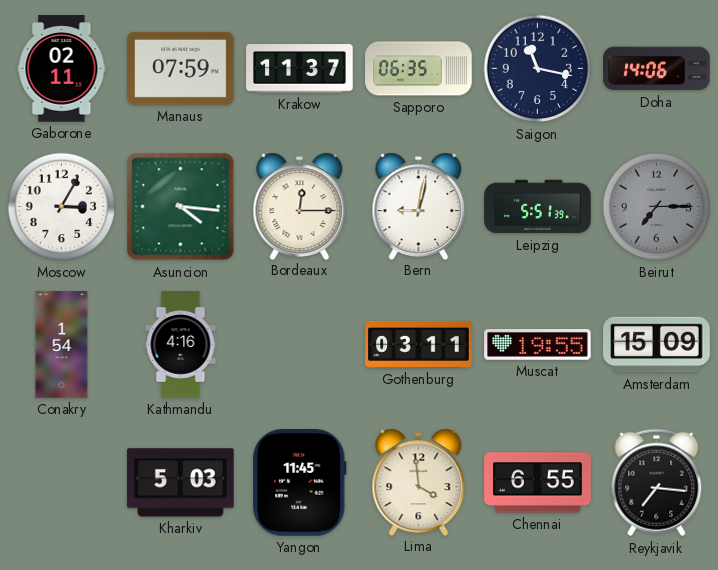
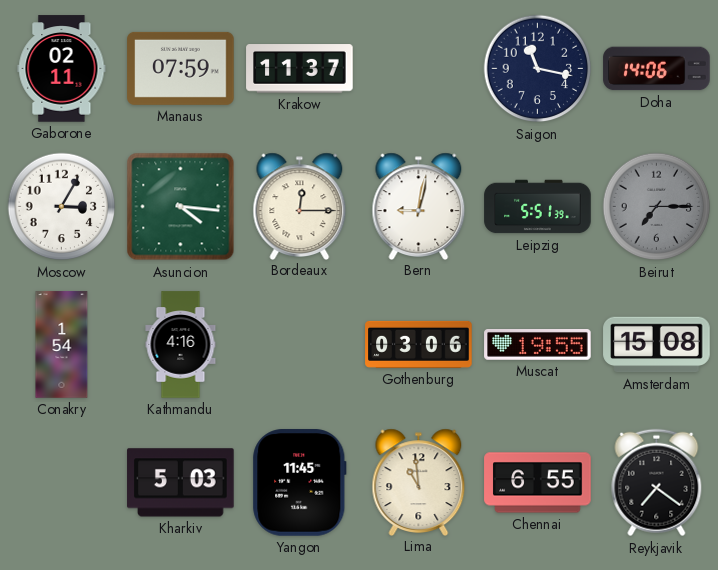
Sapporo: 06:35 -> none (419, 69)
Gothenburg: 03:11 -> 03:06 (419, 344)
Amsterdam: 15:09 -> 15:08 (657, 345)
Lima: 3:59 -> 10:59 (419, 482)
Reykjavik: 7:16 -> 7:21 (657, 483)
